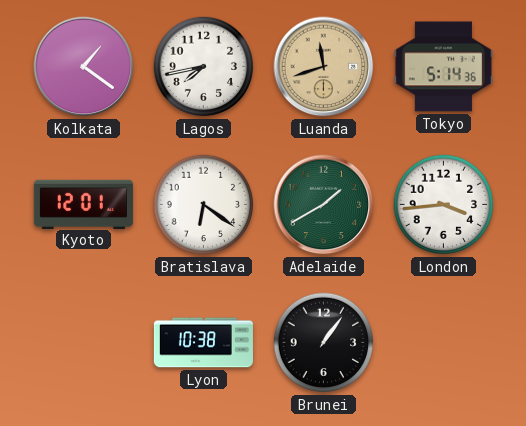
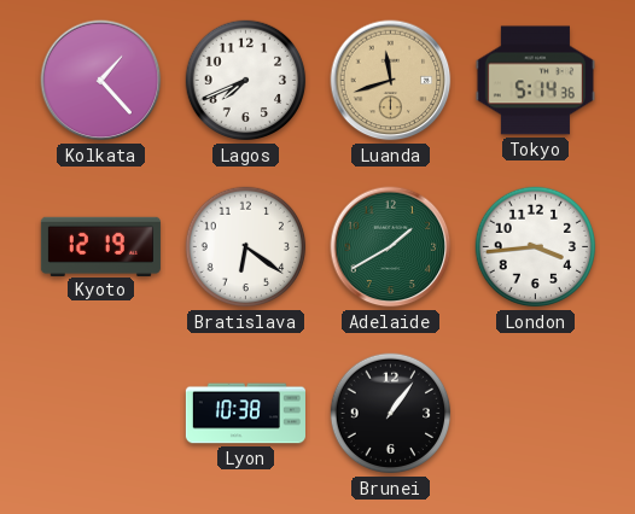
Kolkata: 1:21 -> 1:23 (101, 81)
Lagos: 7:43 -> 7:41 (246, 81)
Kyoto: 12:01 -> 12:19 (100, 246)
